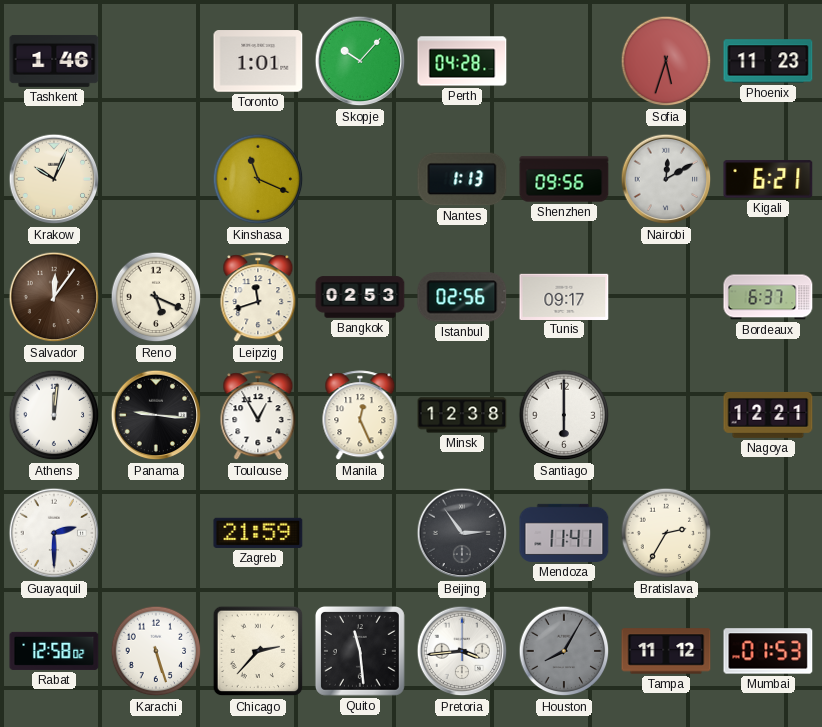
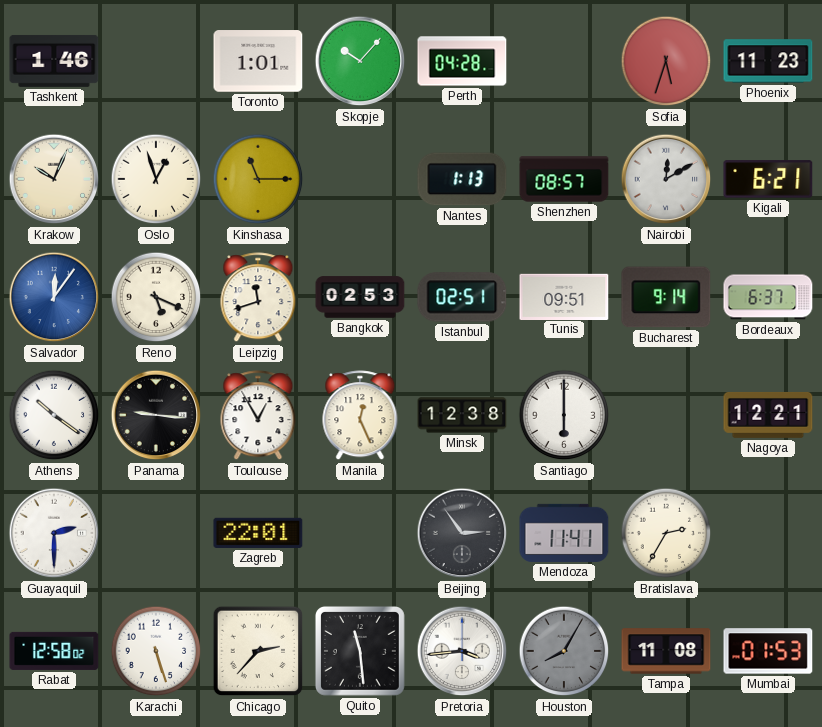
Oslo: none -> 12:57 (156, 179)
Kinshasa: 11:19 -> 11:15 (258, 179)
Shenzhen: 09:56 -> 08:57 (564, 179)
Salvador dial: brown -> blue (54, 297)
Istanbul: 02:56 -> 02:51 (462, 297)
Tunis: 09:17 -> 09:51 (564, 296)
Bucharest: none -> 9:14 (666, 297)
Athens: 12:01 -> 10:21 (54, 415)
Zagreb: 21:59 -> 22:01 (258, 533)
Tampa: 11:12 -> 11:08 (666, 651)
